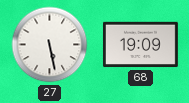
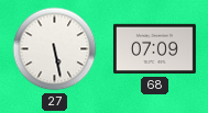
68: 19:09 -> 07:09 (154, 49)
